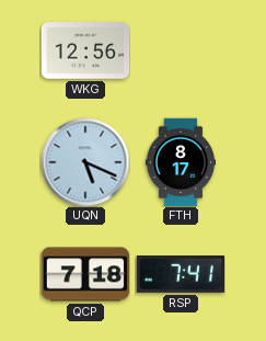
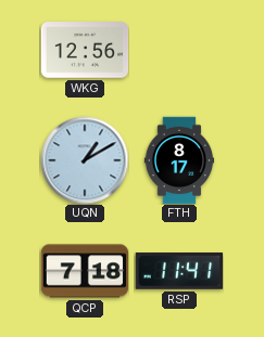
UQN: 5:19 -> 1:10 (85, 160)
RSP: 7:41 -> 11:41 (179, 271)
